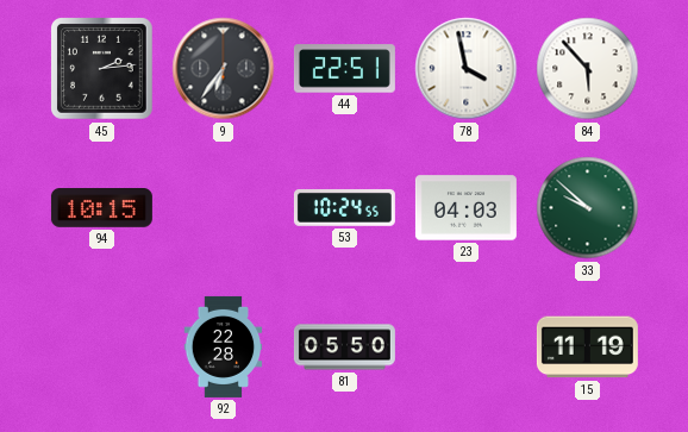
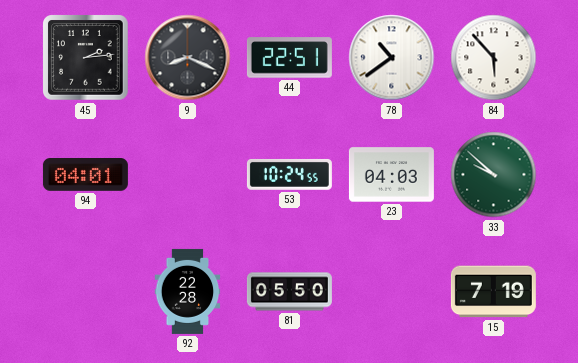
9: 6:36 -> 8:19 (188, 58)
78: 3:58 -> 10:39 (392, 58)
94: 10:15 -> 04:01 (85, 175)
15: 11:19 -> 7:19 (493, 292)
